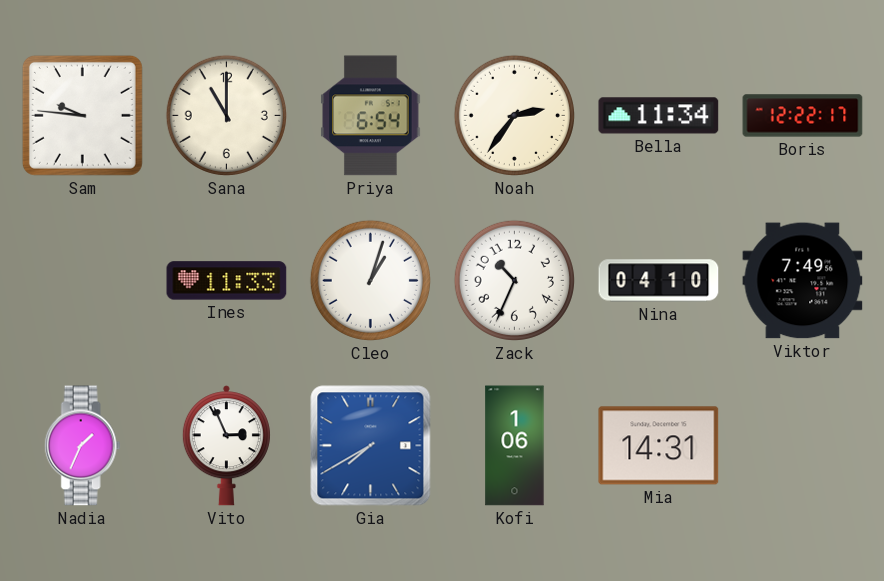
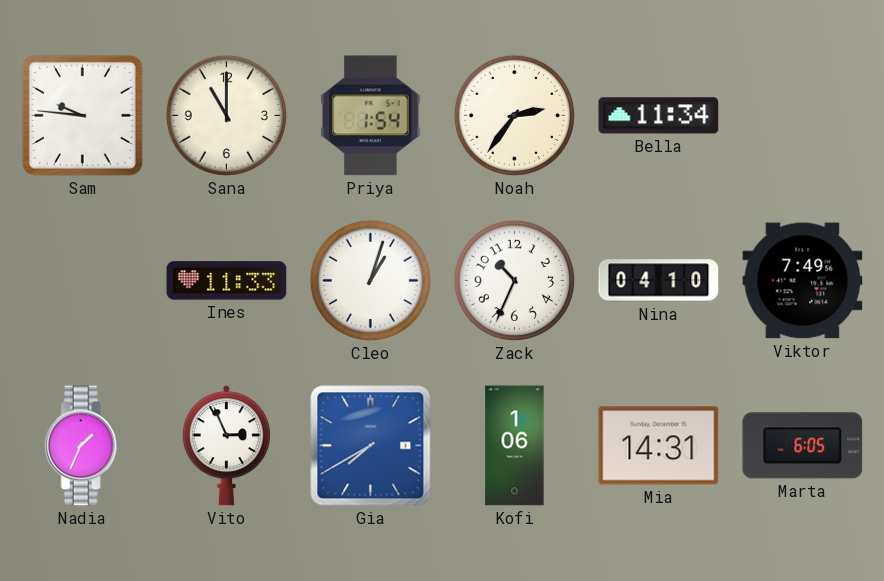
Priya: 6:54 -> 1:54 (371, 116)
Boris: 12:22 -> none (803, 116)
Marta: none -> 6:05 (803, 446)
